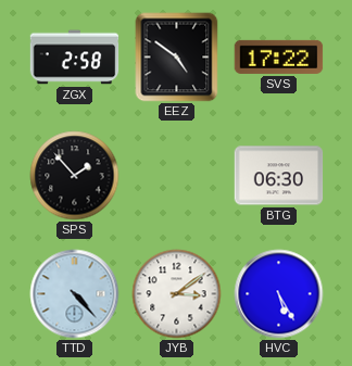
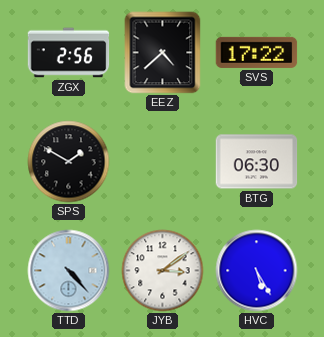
ZGX: 2:58 -> 2:56 (69, 53)
EEZ: 4:51 -> 4:38 (163, 53)
SPS: 1:53 -> 1:50 (69, 162)
